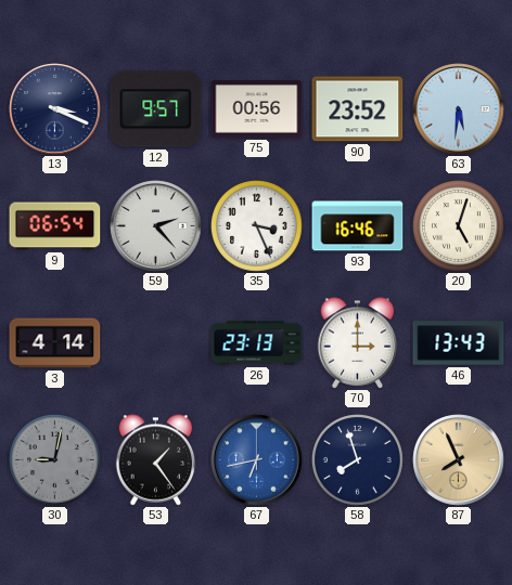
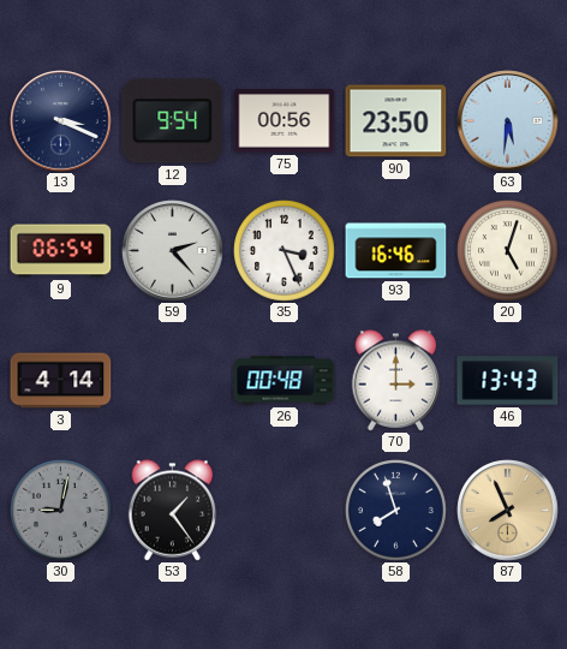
12: 9:57 -> 9:54 (173, 121)
90: 23:52 -> 23:50 (396, 121)
26: 23:13 -> 00:48 (285, 381)
67: 6:43 -> none (257, 460)
